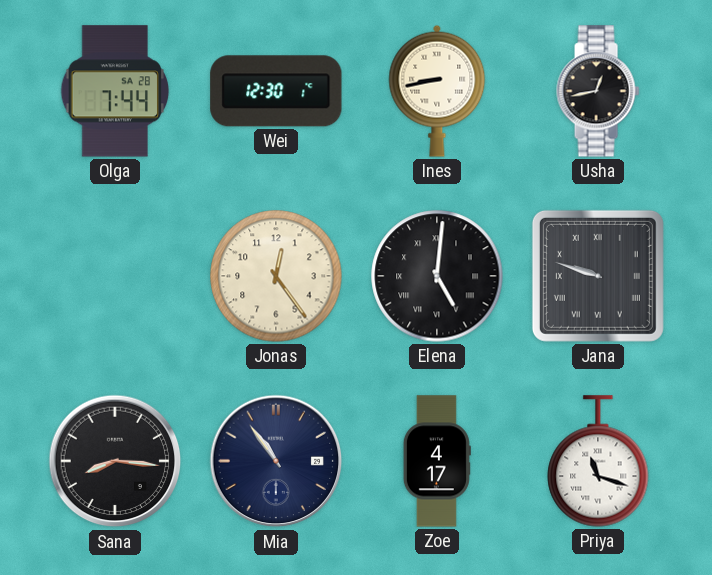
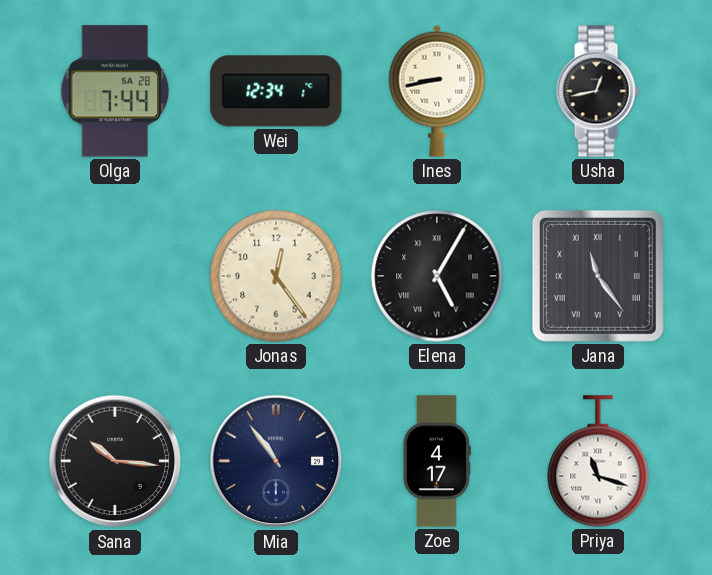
Wei: 12:30 -> 12:34 (276, 91)
Elena: 5:01 -> 5:05 (437, 276)
Jana: 9:48 -> 11:24 (598, 276)
Sana: 8:16 -> 10:16 (115, 461)
